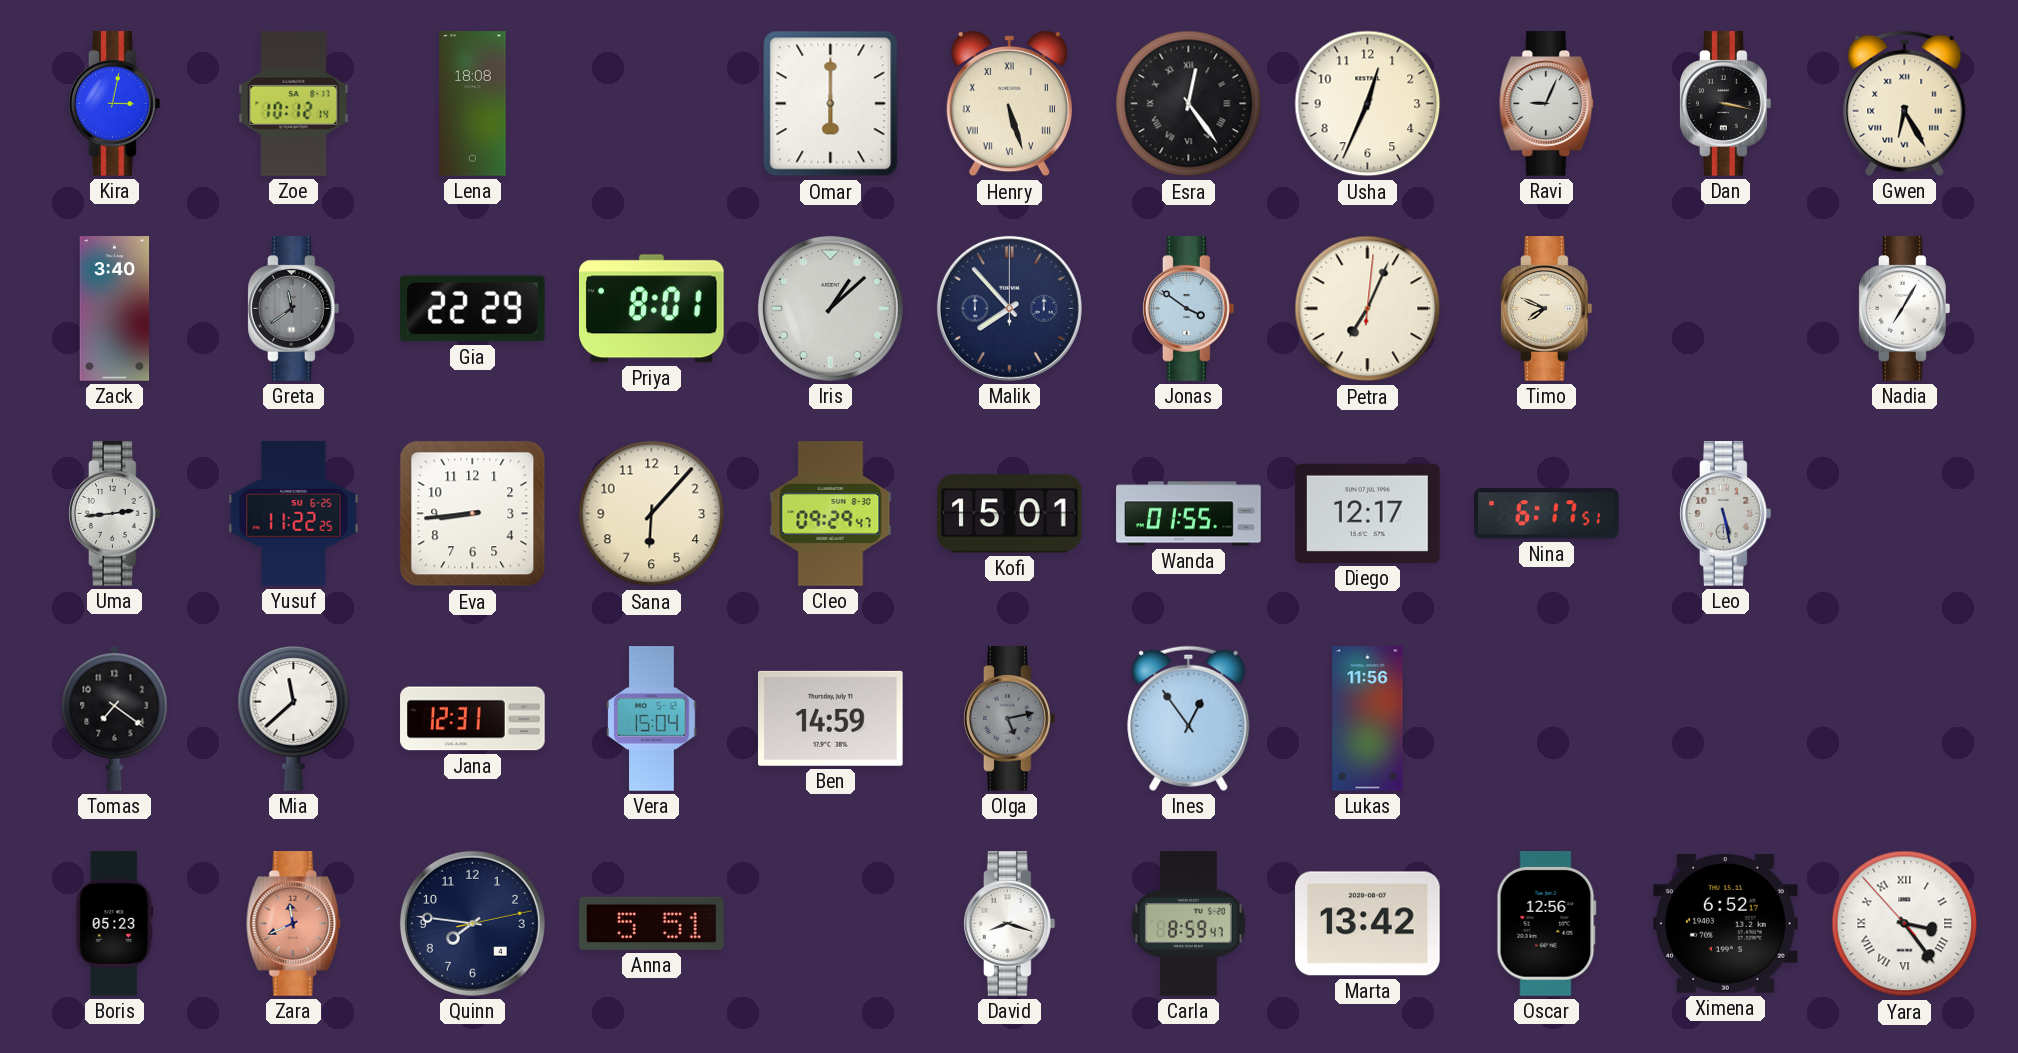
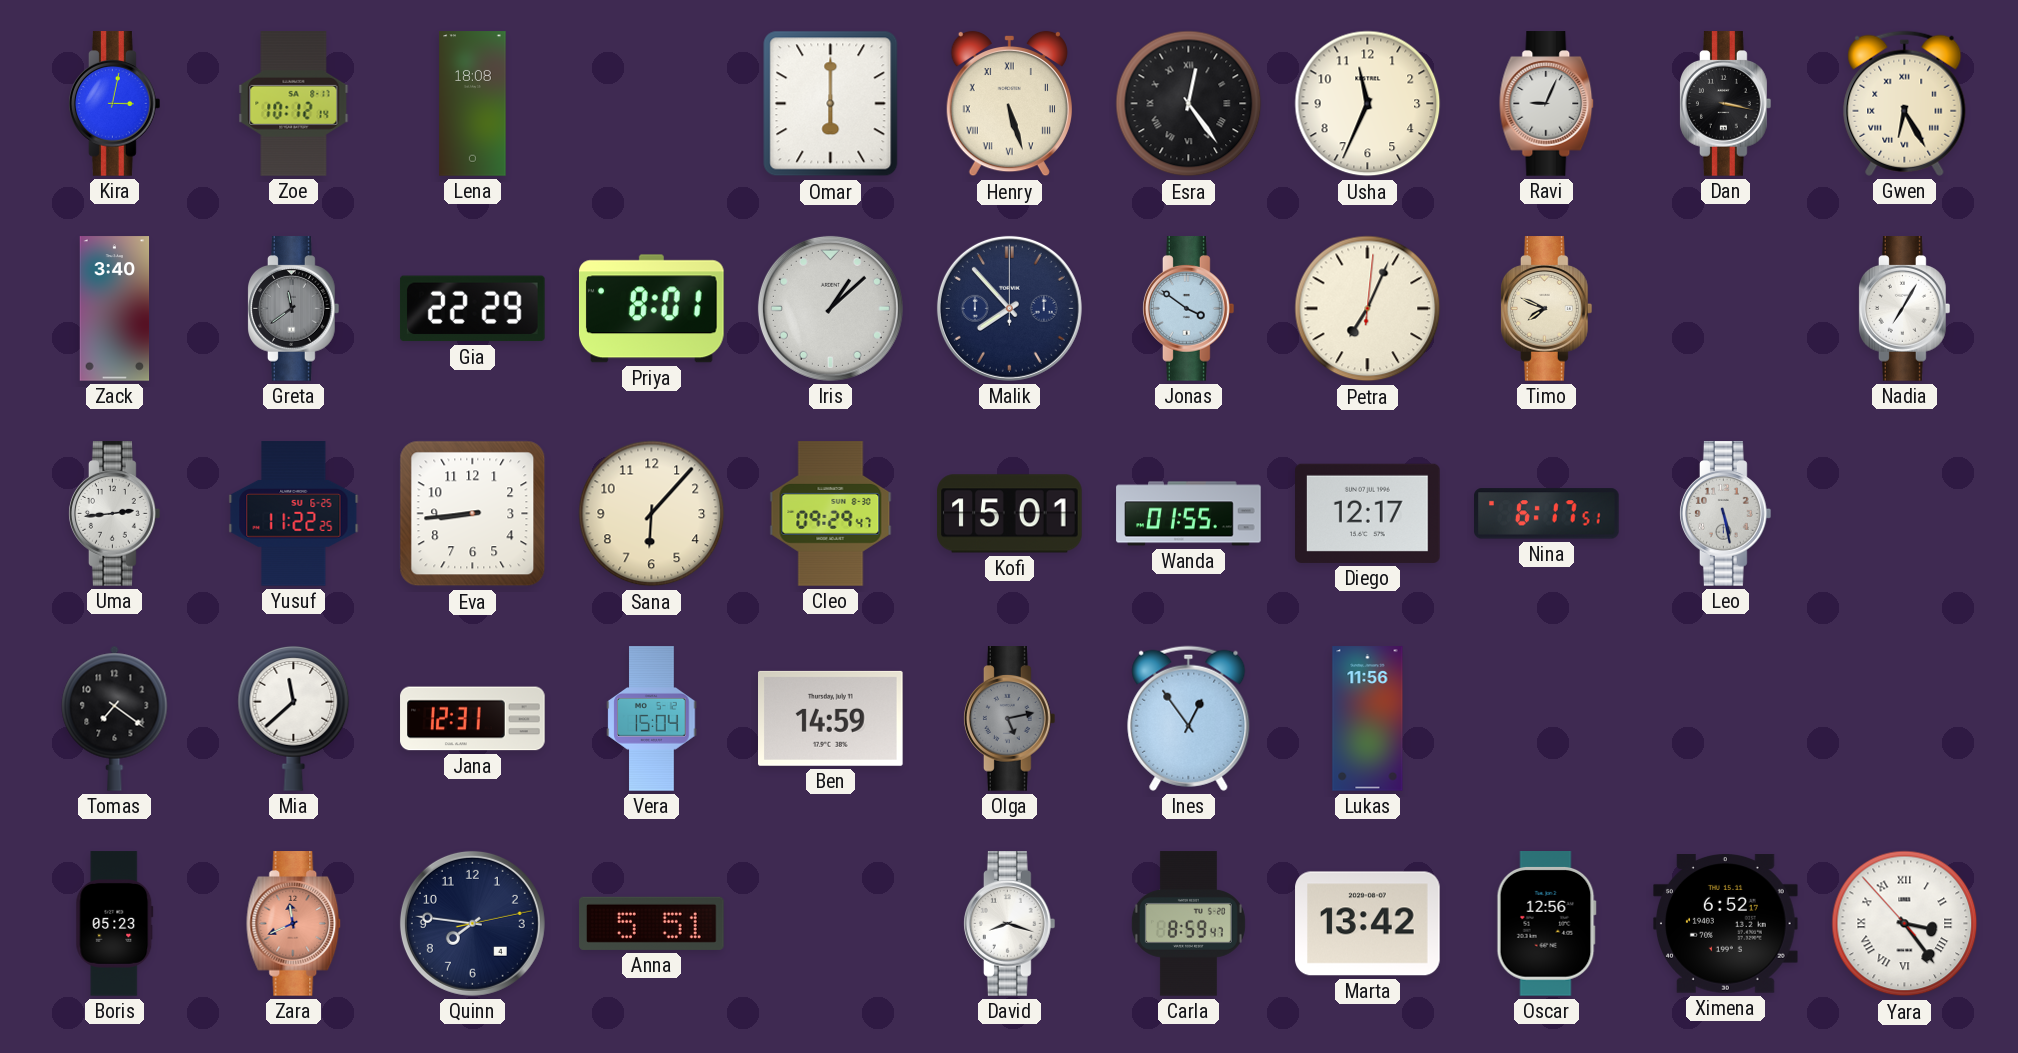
Usha: 12:34 -> 11:34 (1368, 104)
